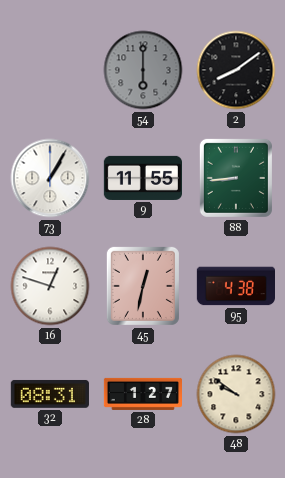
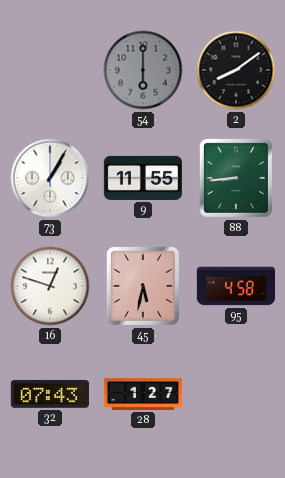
45: 12:32 -> 5:32 (143, 286)
95: 4:38 -> 4:58 (235, 286)
32: 08:31 -> 07:43 (50, 394)
48: 9:51 -> none (236, 394)
